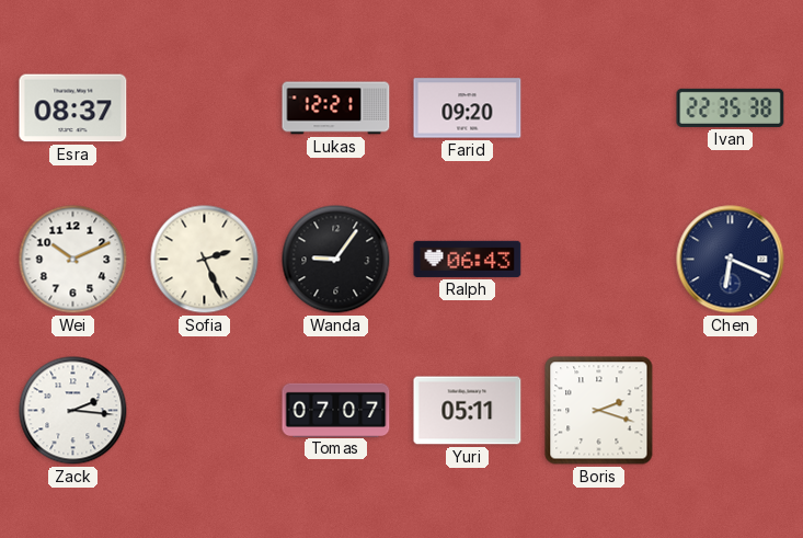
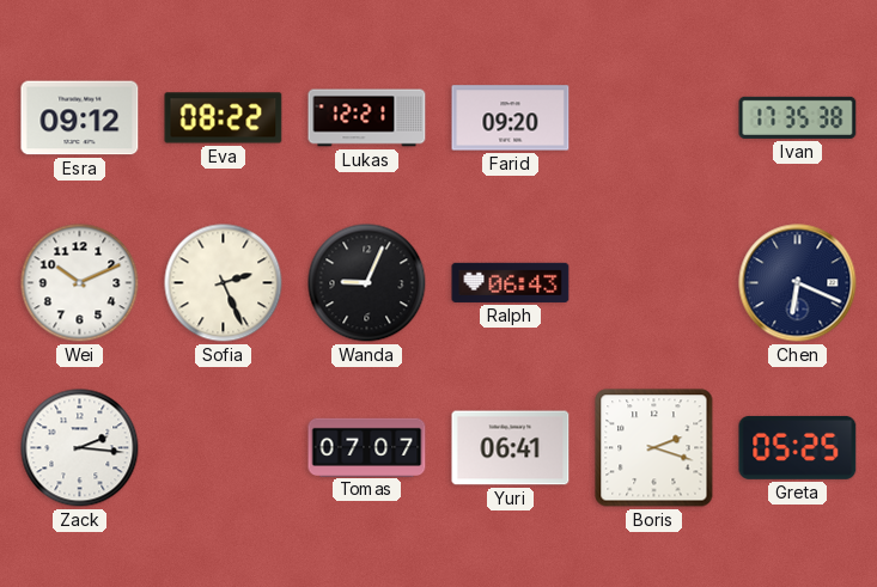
Esra: 08:37 -> 09:12 (80, 118)
Eva: none -> 08:22 (224, 118)
Ivan: 22:35 -> 17:35 (798, 117)
Wanda: 9:06 -> 9:04 (367, 283)
Yuri: 05:11 -> 06:41 (511, 448)
Greta: none -> 05:25 (798, 447)
